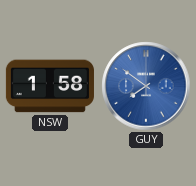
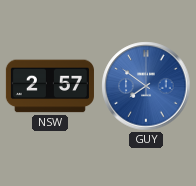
NSW: 1:58 -> 2:57 (50, 86)
